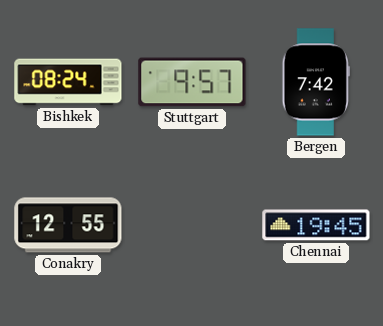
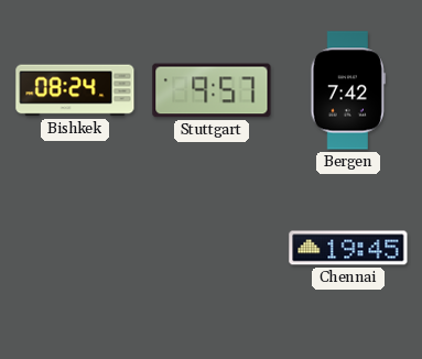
Conakry: 12:55 -> none (68, 225)
